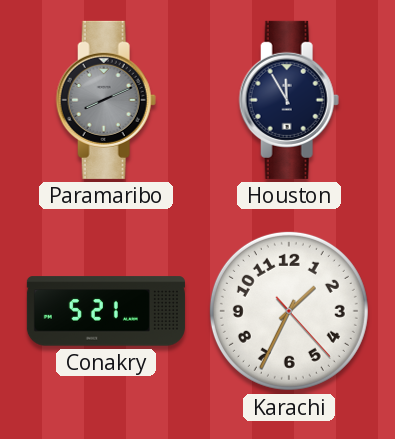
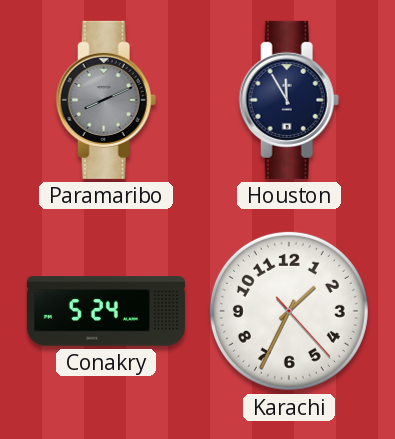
Conakry: 5:21 -> 5:24 (106, 311)
